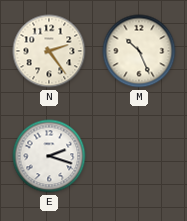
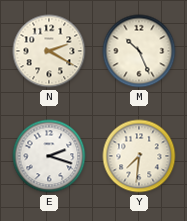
N: 2:24 -> 2:20 (49, 51)
Y: none -> 7:31 (139, 156)
